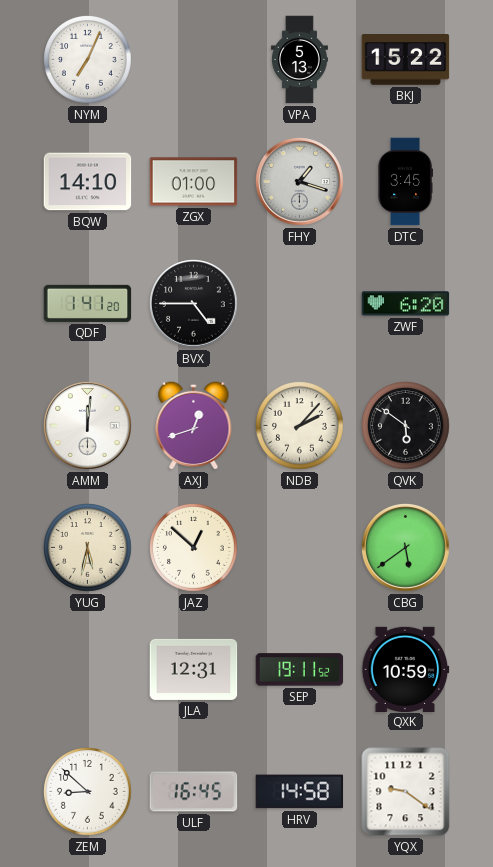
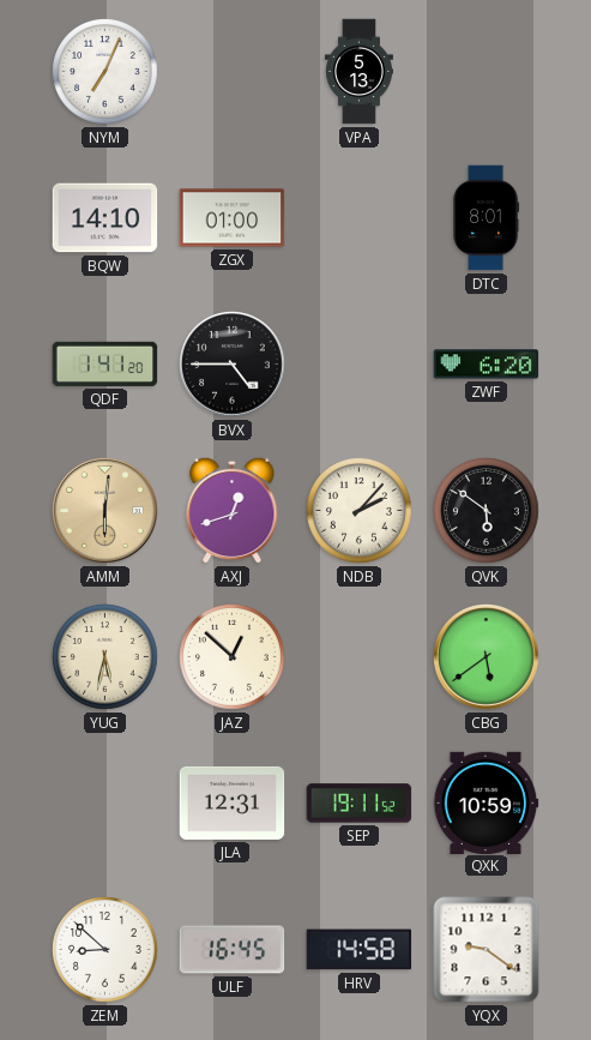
BKJ: 15:22 -> none (406, 60)
FHY: 1:18 -> none (300, 182)
DTC: 3:45 -> 8:01 (486, 218)
AMM: 12:01 -> 6:01 (105, 511)
AMM dial: white -> champagne (105, 511)
